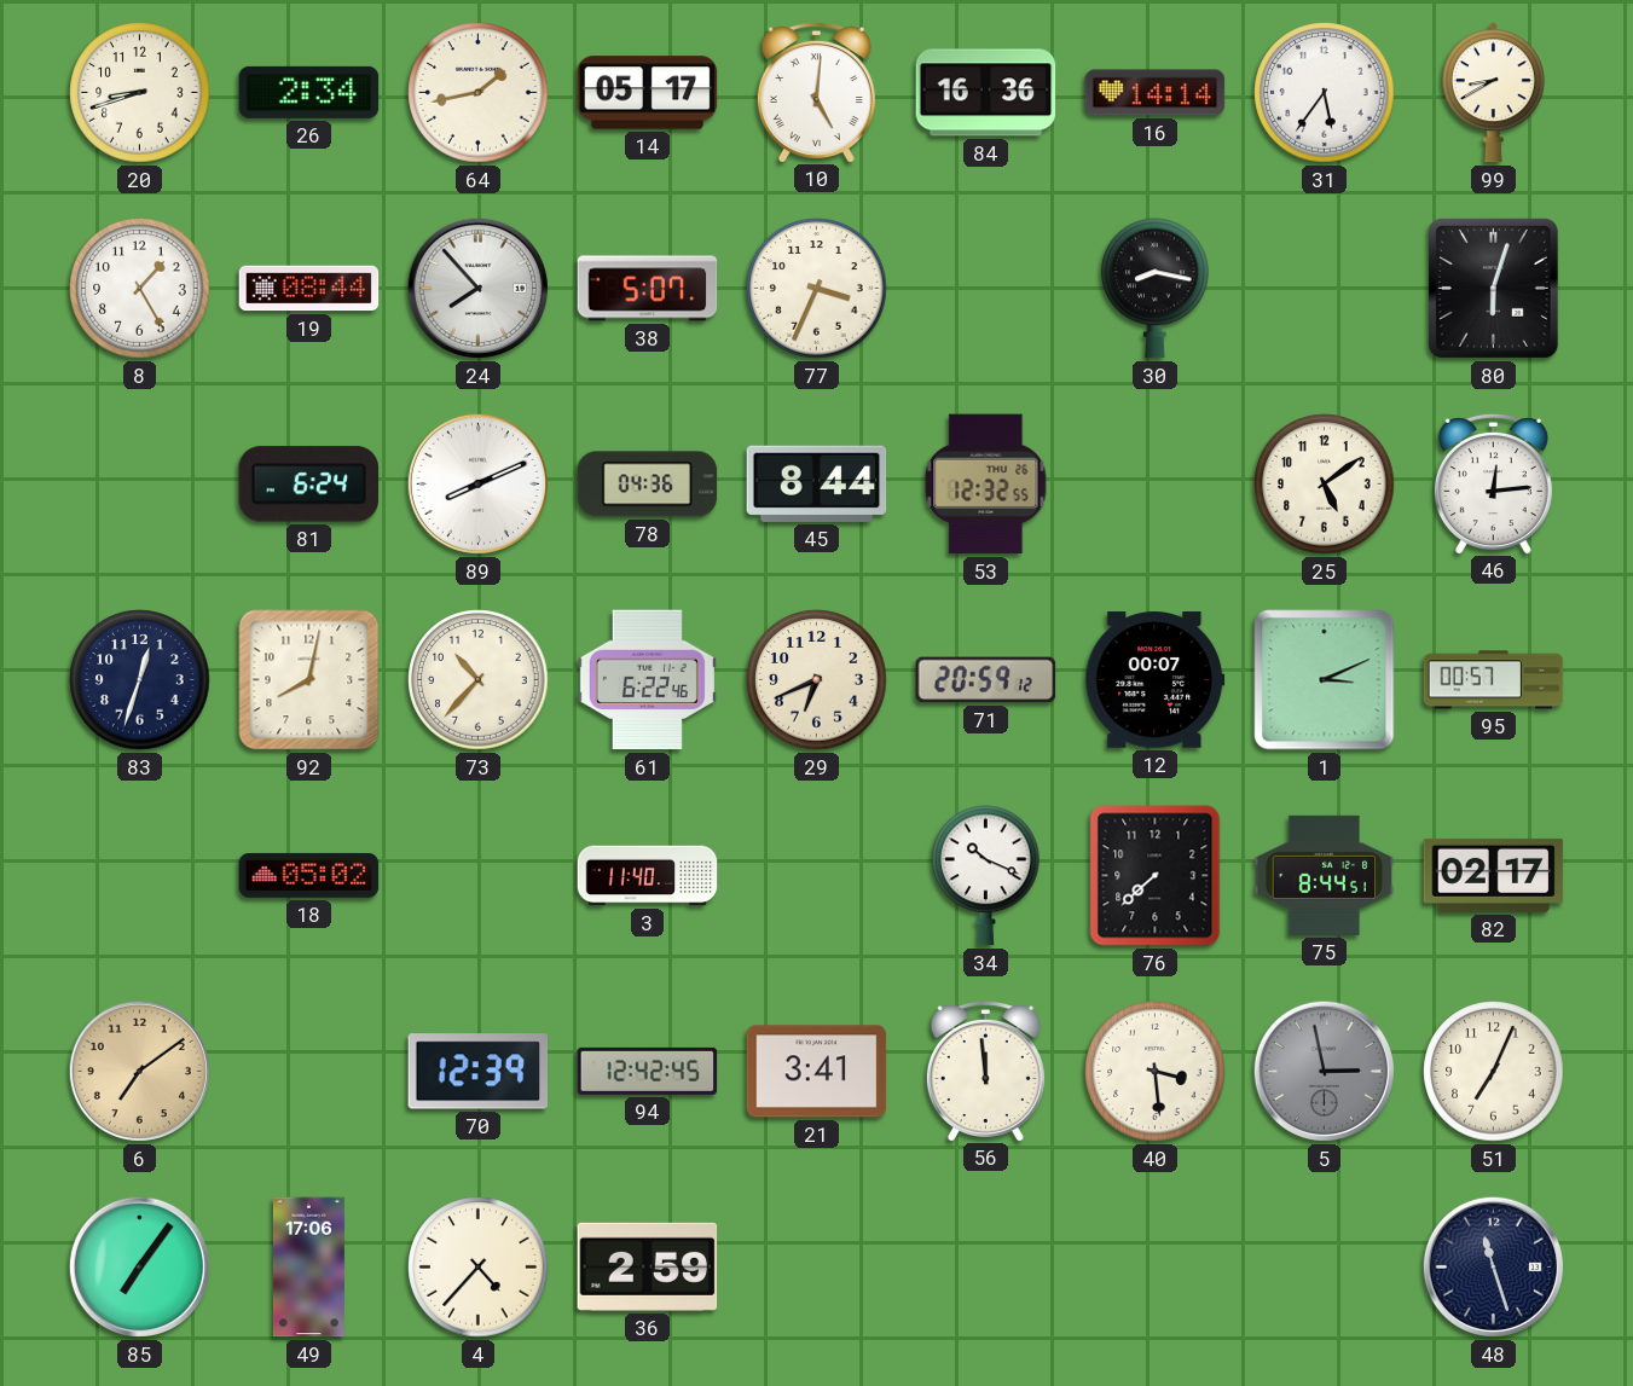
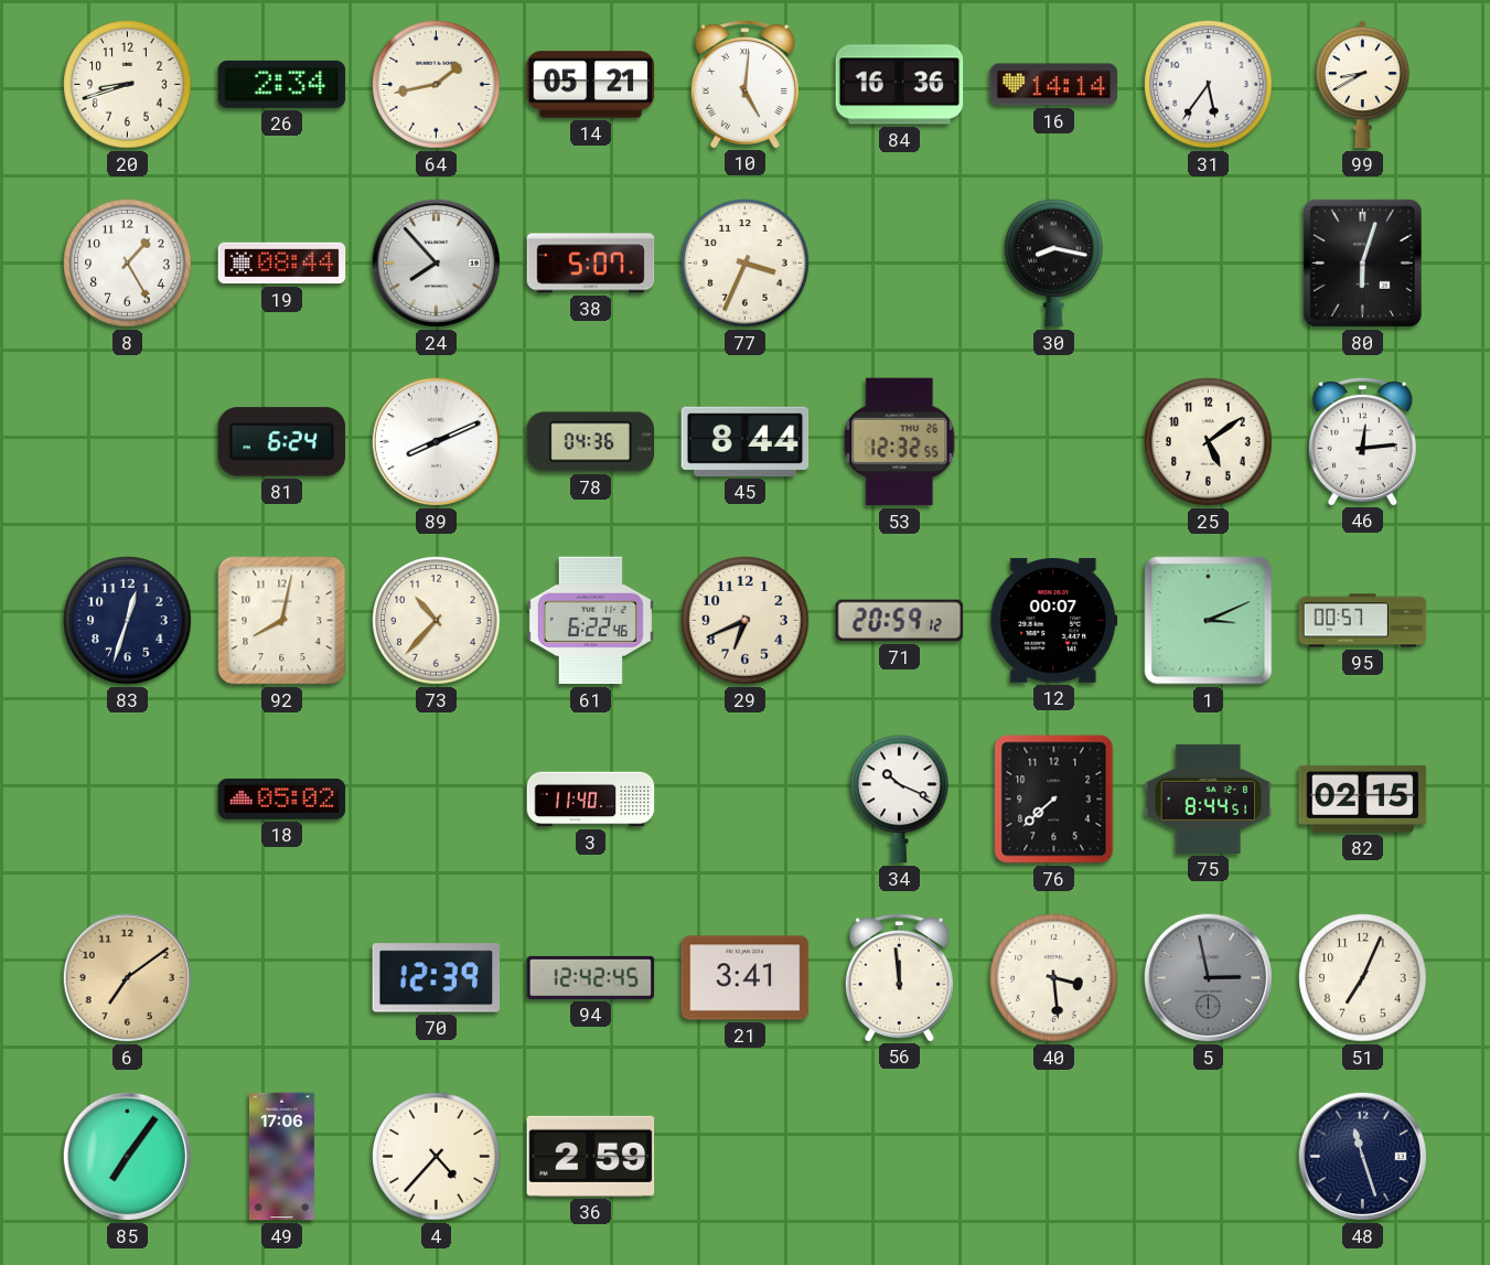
14: 05:17 -> 05:21 (591, 85)
82: 02:17 -> 02:15 (1363, 798)
